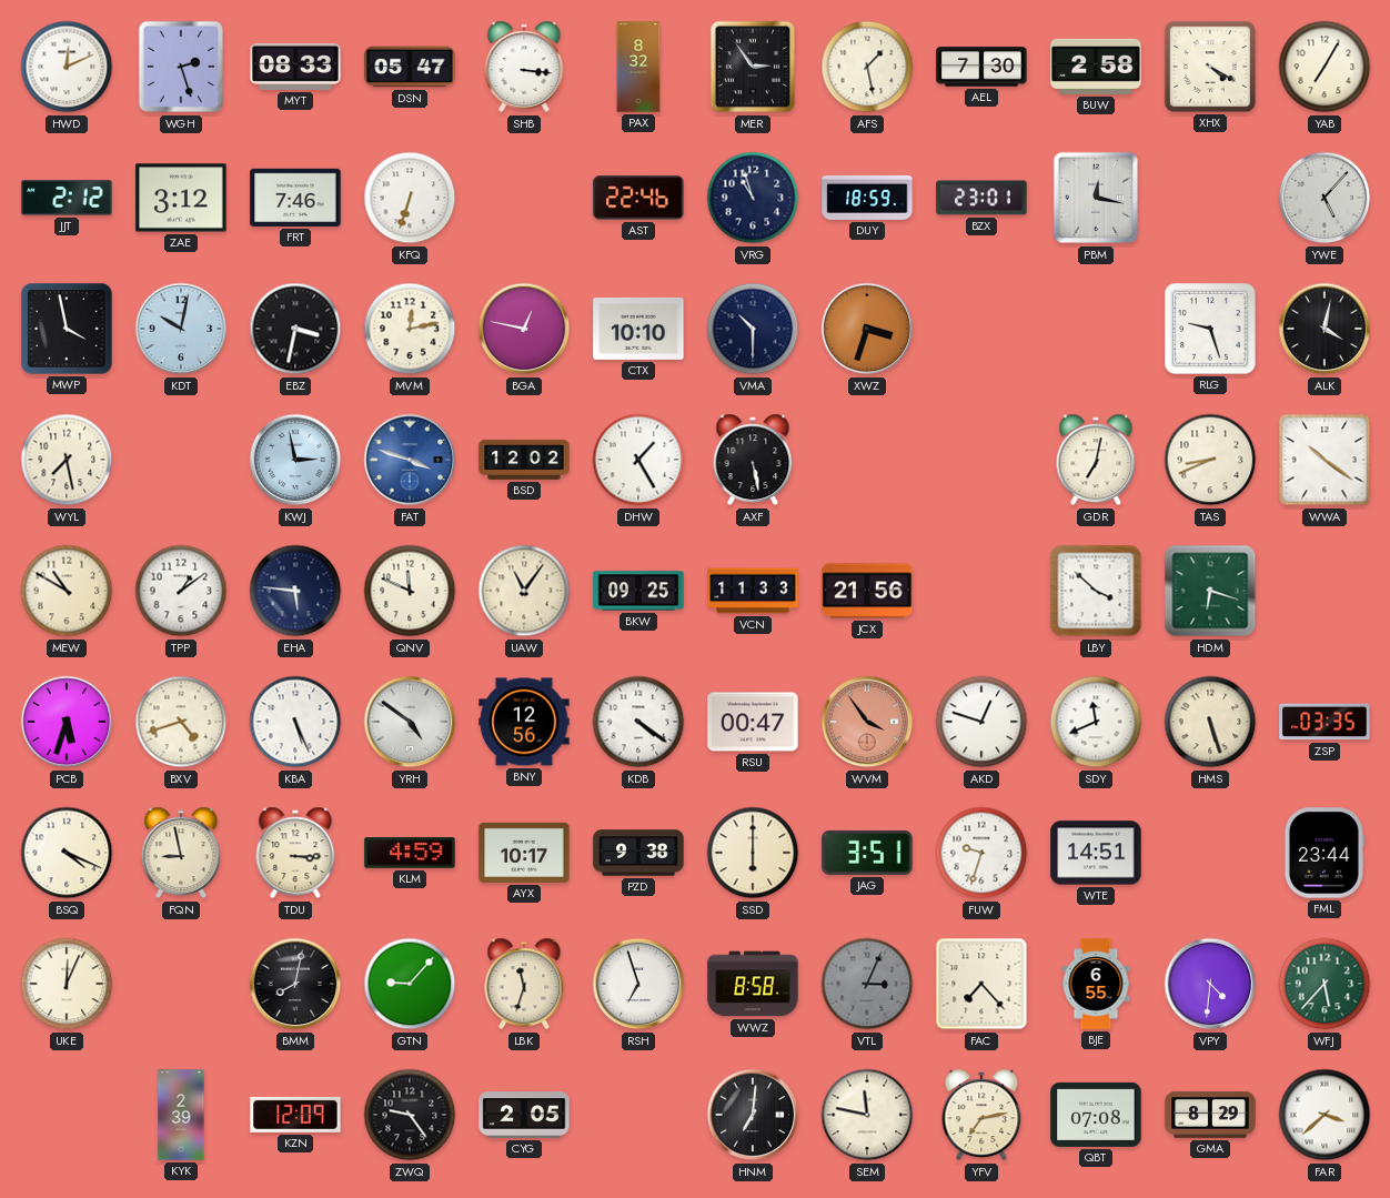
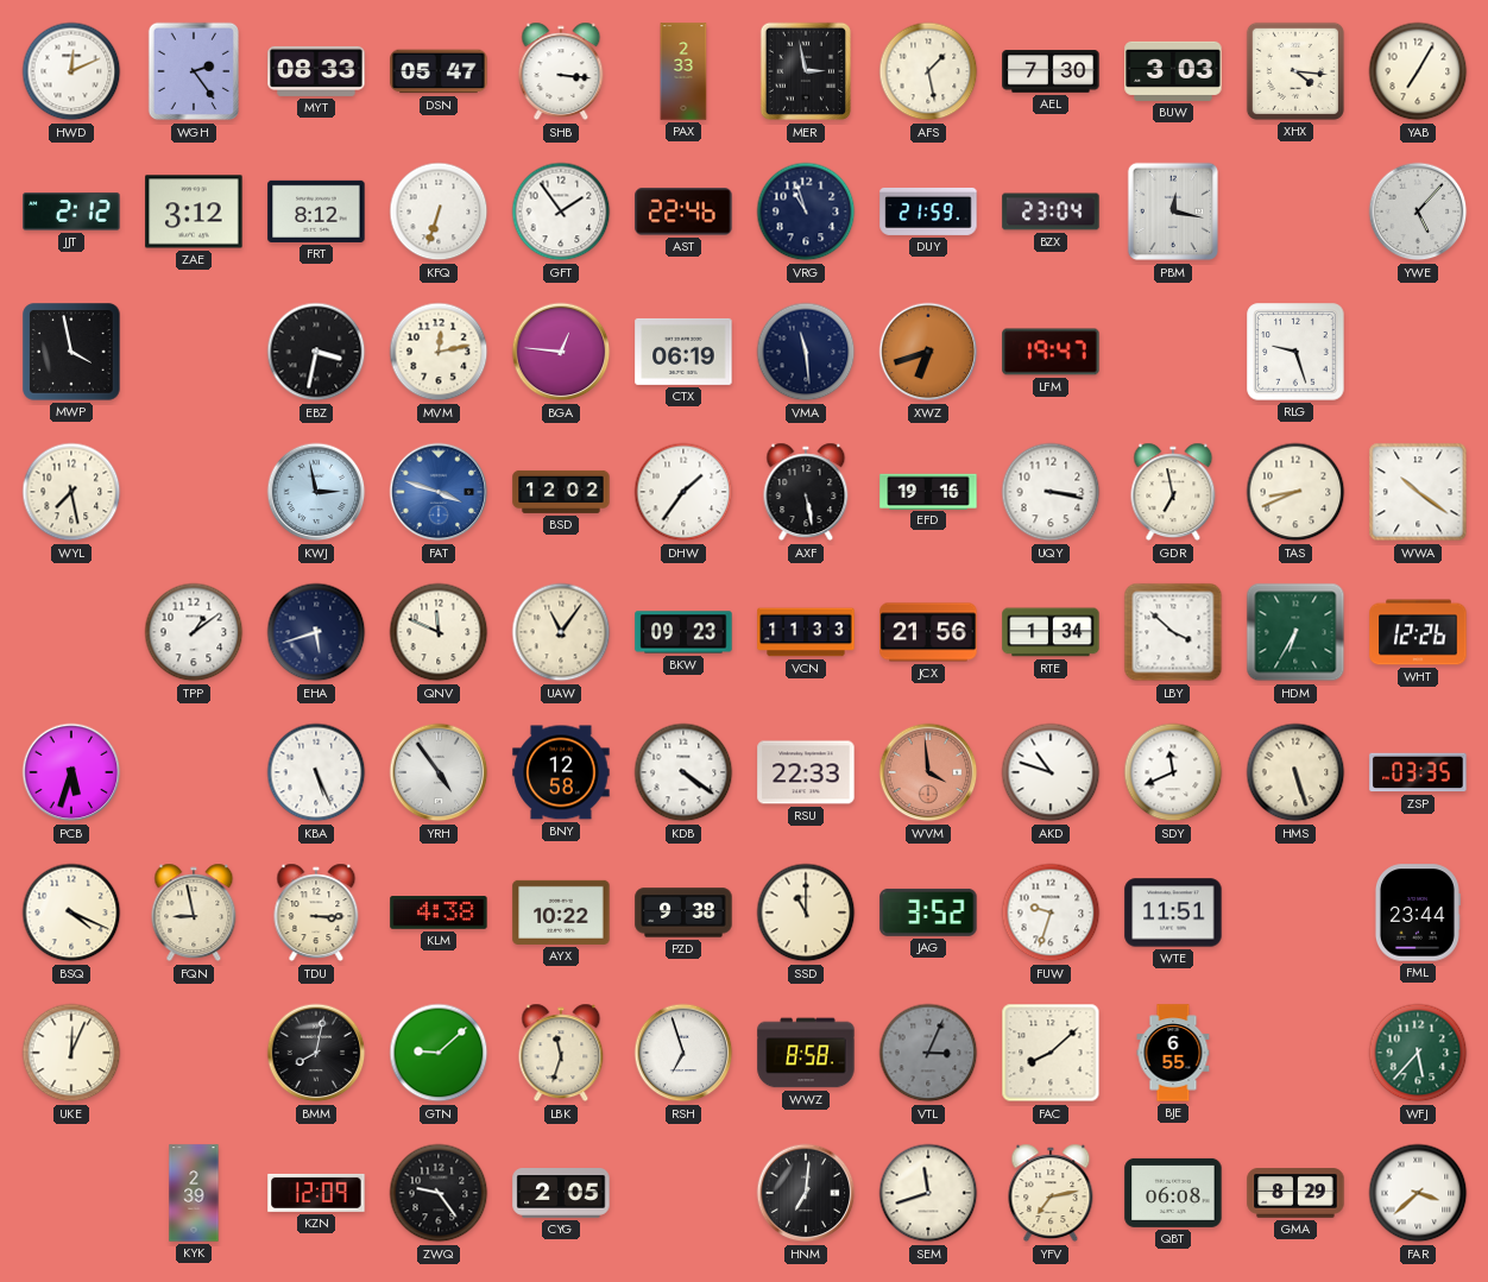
WGH: 2:27 -> 2:24 (193, 71)
PAX: 8:32 -> 2:33 (683, 71)
MER: 2:54 -> 2:58 (805, 71)
BUW: 2:58 -> 3:03 (1173, 71)
XHX: 4:20 -> 4:16 (1295, 71)
FRT: 7:46 -> 8:12 (316, 211)
GFT: none -> 1:54 (561, 211)
DUY: 18:59 -> 21:59 (928, 211)
BZX: 23:01 -> 23:04 (1051, 211)
KDT: 10:02 -> none (181, 329)
BGA: 12:47 -> 12:46 (561, 352)
CTX: 10:10 -> 06:19 (683, 352)
VMA: 10:30 -> 11:29 (806, 352)
XWZ: 3:33 -> 6:42 (928, 352)
LFM: none -> 19:47 (1051, 352)
ALK: 4:02 -> none (1324, 329)
DHW: 1:25 -> 1:36 (683, 492)
EFD: none -> 19:16 (928, 491)
UQY: none -> 3:17 (1051, 492)
GDR: 7:02 -> 6:58 (1173, 492)
MEW: 10:50 -> none (67, 591)
EHA: 5:46 -> 5:42 (316, 632)
BKW: 09:25 -> 09:23 (683, 632)
RTE: none -> 1:34 (1051, 632)
HDM: 6:18 -> 6:35 (1295, 632)
WHT: none -> 12:26 (1418, 632)
BXV: 4:42 -> none (181, 722)
YRH: 4:51 -> 4:54 (439, 772)
BNY: 12:56 -> 12:58 (561, 772)
RSU: 00:47 -> 22:33 (806, 772)
WVM: 3:54 -> 3:59 (928, 772)
AKD: 12:48 -> 10:48 (1051, 772)
KLM: 4:59 -> 4:38 (439, 912)
AYX: 10:17 -> 10:22 (561, 912)
SSD: 6:00 -> 11:00 (806, 912)
JAG: 3:51 -> 3:52 (928, 912)
WTE: 14:51 -> 11:51 (1173, 912)
GTN: 9:07 -> 9:08 (439, 1053)
FAC: 7:23 -> 8:08 (1051, 1053)
VPY: 4:31 -> none (1210, 984)
SEM: 11:47 -> 11:42 (928, 1193)
QBT: 07:08 -> 06:08 (1173, 1193)
